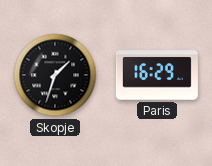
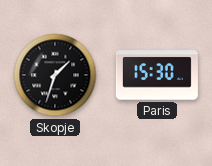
Paris: 16:29 -> 15:30 (157, 75)
